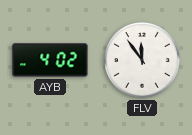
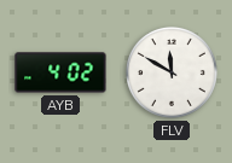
FLV: 11:54 -> 11:50 (172, 72)
